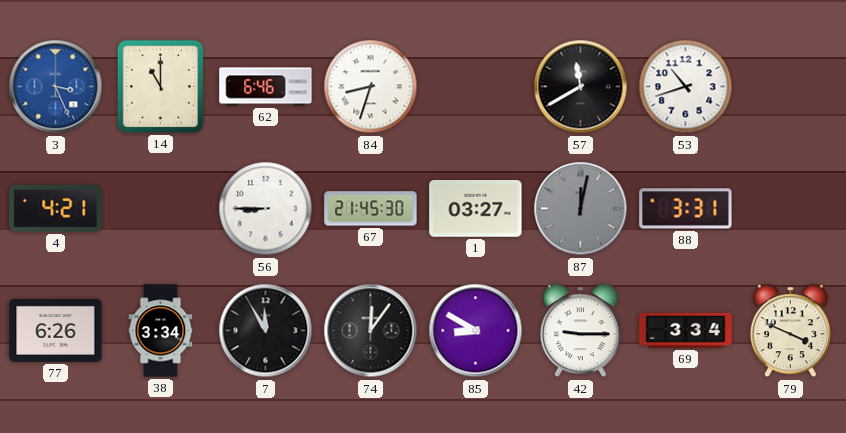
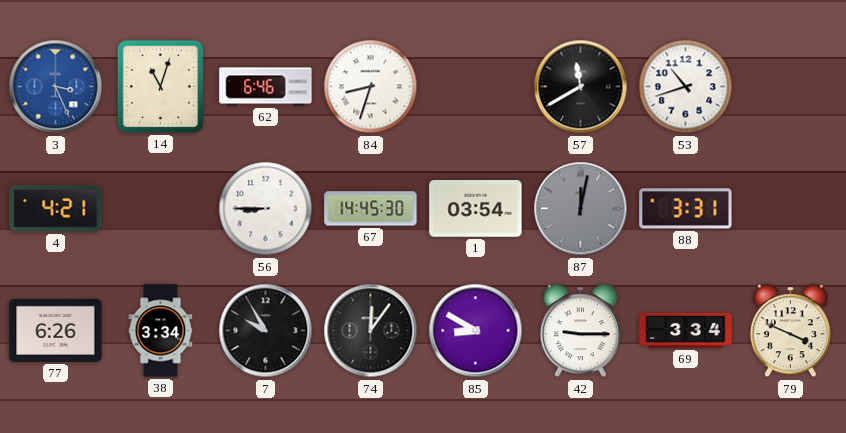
14: 11:00 -> 11:03 (160, 86)
67: 21:45 -> 14:45 (371, 209)
1: 03:27 -> 03:54 (476, 209)
7: 11:55 -> 9:55 (266, 331)
